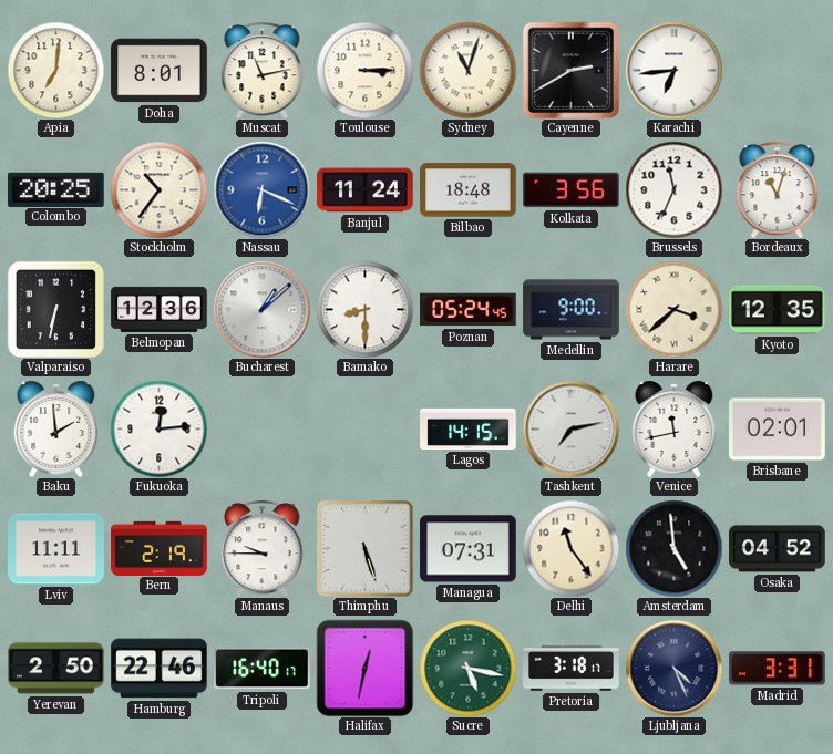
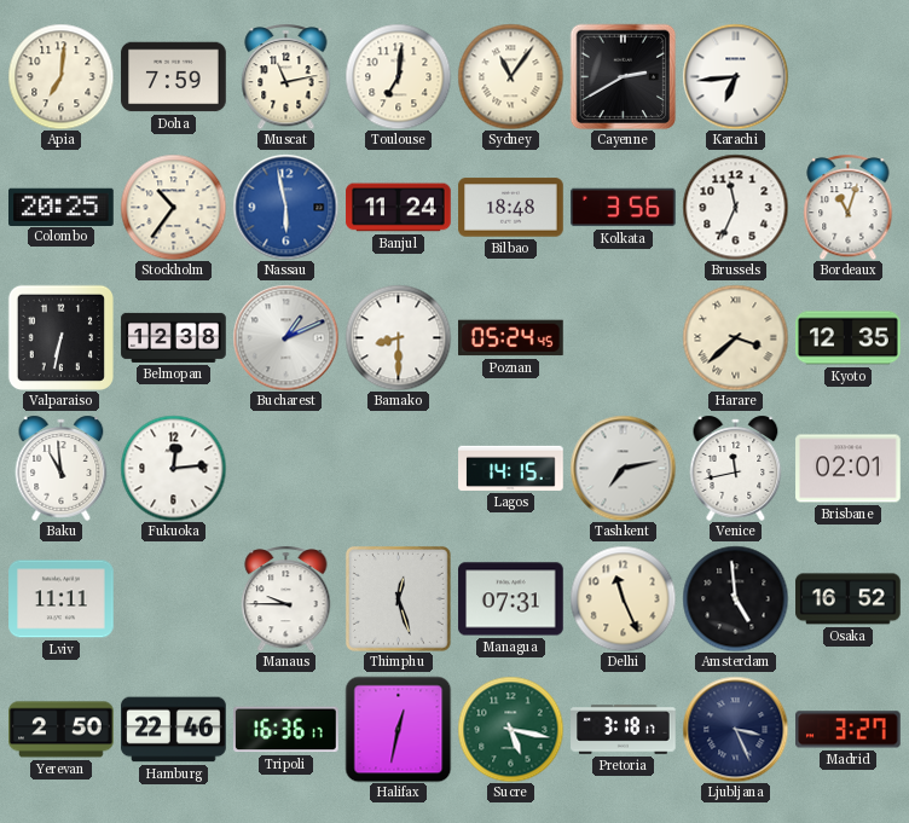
Doha: 8:01 -> 7:59 (174, 77)
Toulouse: 3:15 -> 7:01 (398, 76)
Sydney: 11:03 -> 11:06 (510, 76)
Nassau: 6:19 -> 5:58 (285, 207)
Belmopan: 12:36 -> 12:38 (174, 337)
Bucharest: 1:08 -> 1:11 (285, 337)
Medellin: 9:00 -> none (572, 310)
Baku: 1:59 -> 10:59 (62, 468)
Bern: 2:19 -> none (160, 548)
Thimphu: 5:27 -> 12:27 (398, 598)
Delhi: 11:24 -> 11:26 (623, 598)
Osaka: 04:52 -> 16:52 (849, 599)
Tripoli: 16:40 -> 16:36 (286, 730)
Ljubljana: 4:26 -> 3:26 (735, 729)
Madrid: 3:31 -> 3:27 (849, 730)
